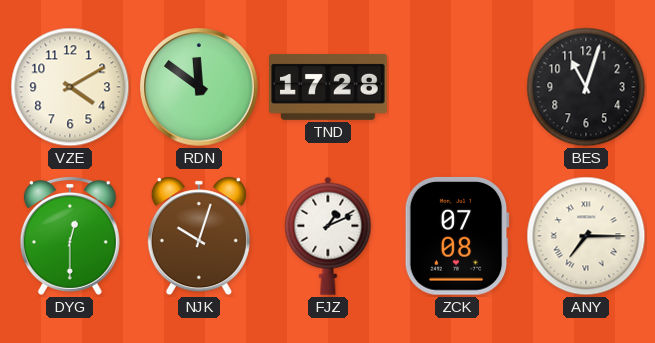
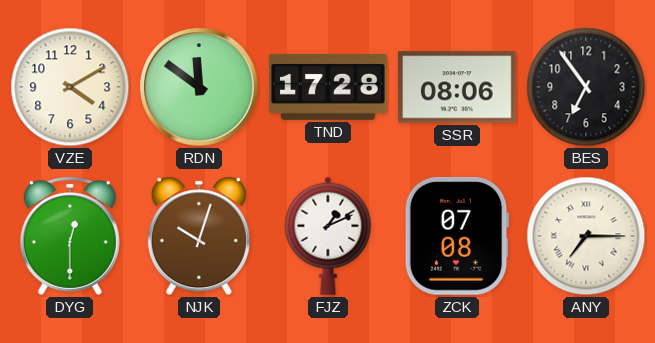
SSR: none -> 08:06 (457, 87)
BES: 11:03 -> 6:54 (586, 87)
